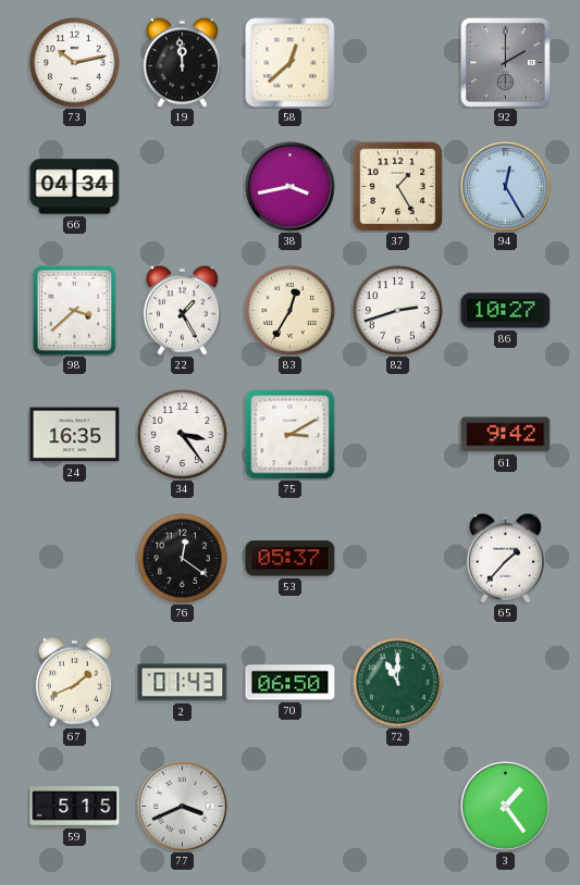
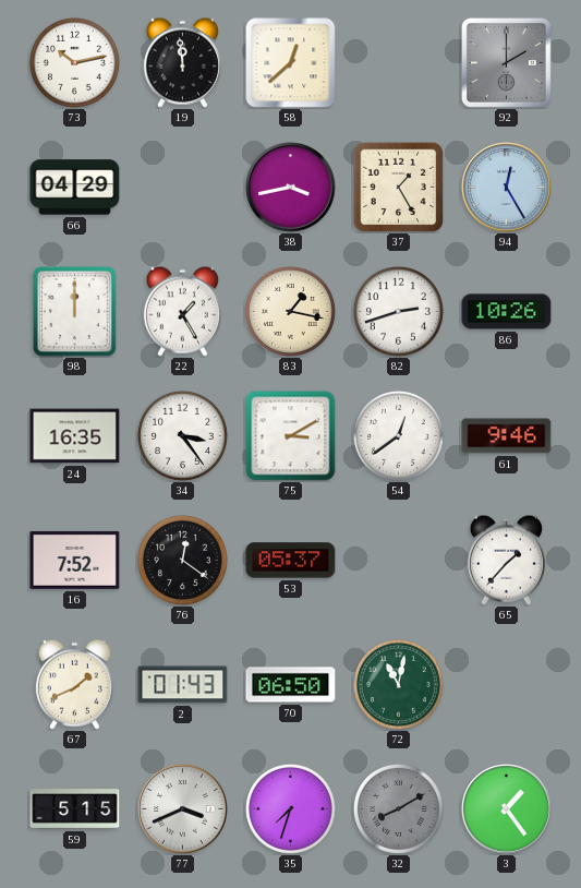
66: 04:34 -> 04:29 (75, 188)
98: 3:38 -> 12:00 (75, 312)
83: 12:35 -> 1:17 (290, 311)
86: 10:27 -> 10:26 (507, 312)
54: none -> 12:39 (398, 435)
61: 9:42 -> 9:46 (507, 436)
16: none -> 7:52 (75, 560)
72: 11:00 -> 11:02 (398, 684)
35: none -> 7:33 (290, 808)
32: none -> 8:10 (398, 808)
